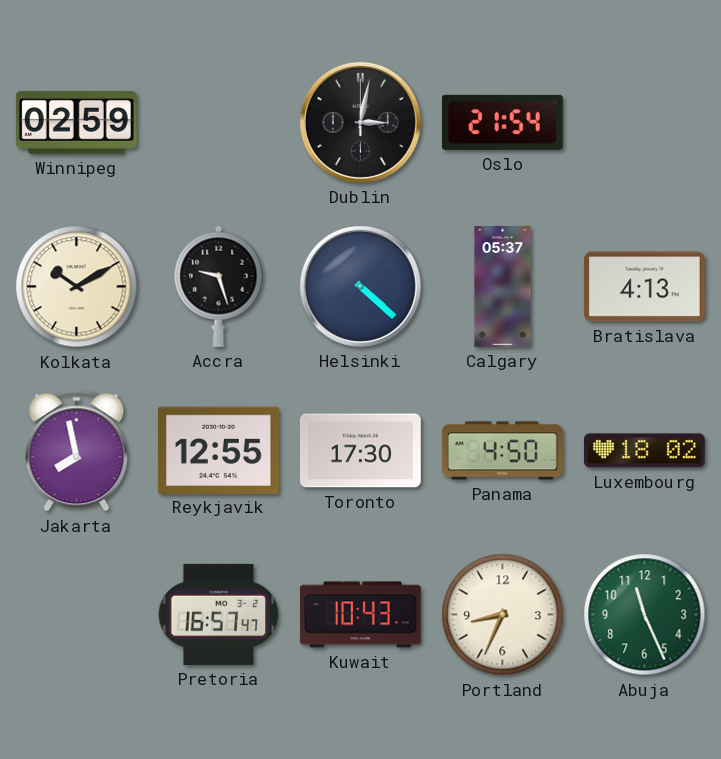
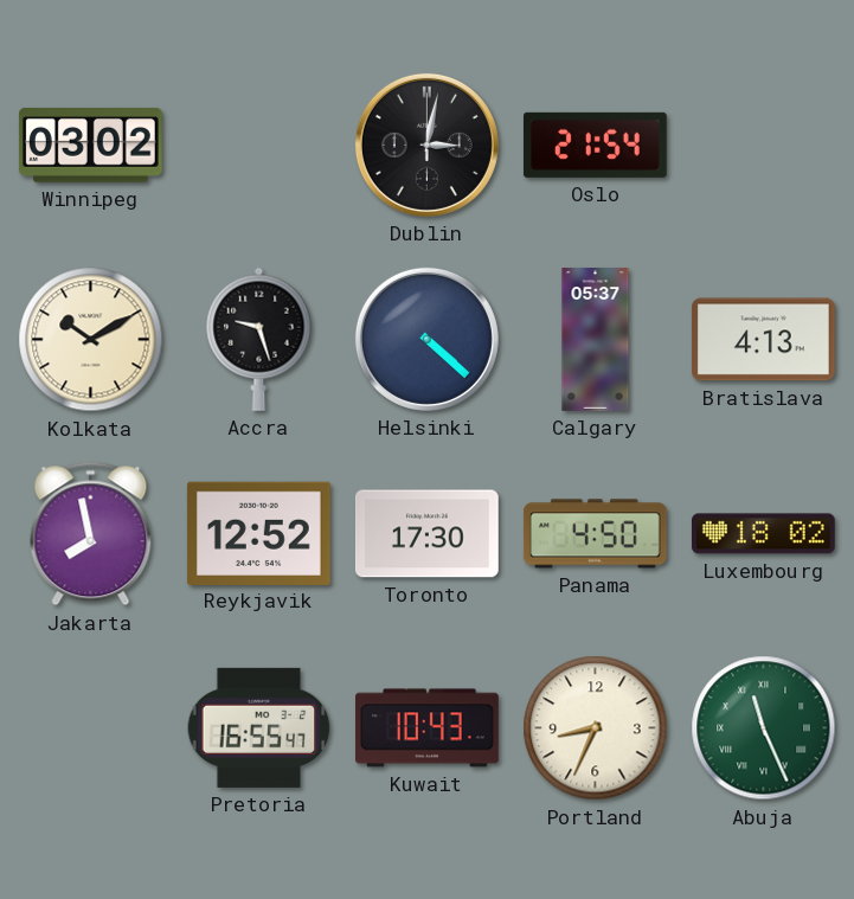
Winnipeg: 02:59 -> 03:02 (90, 145)
Reykjavik: 12:55 -> 12:52 (258, 533)
Pretoria: 16:57 -> 16:55 (259, 727)
Abuja numerals: Arabic -> Roman (764, 728)
